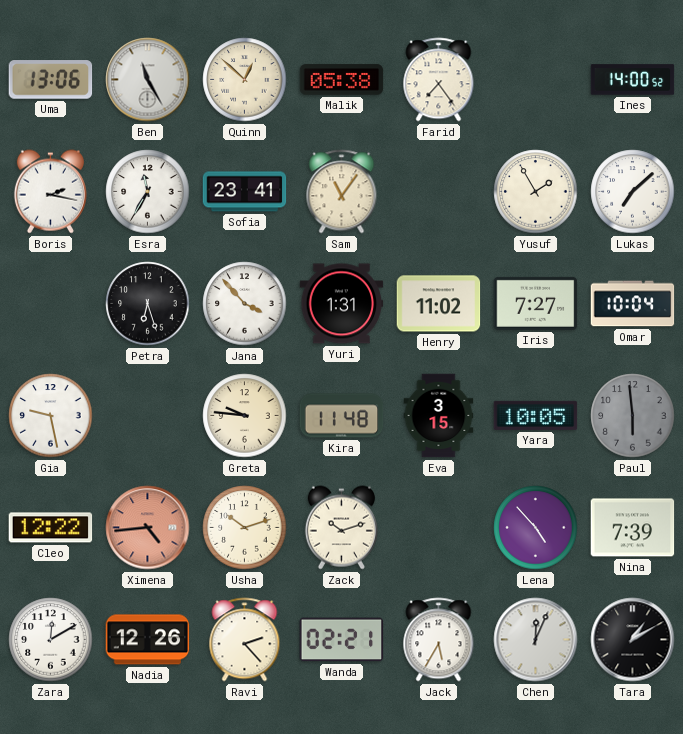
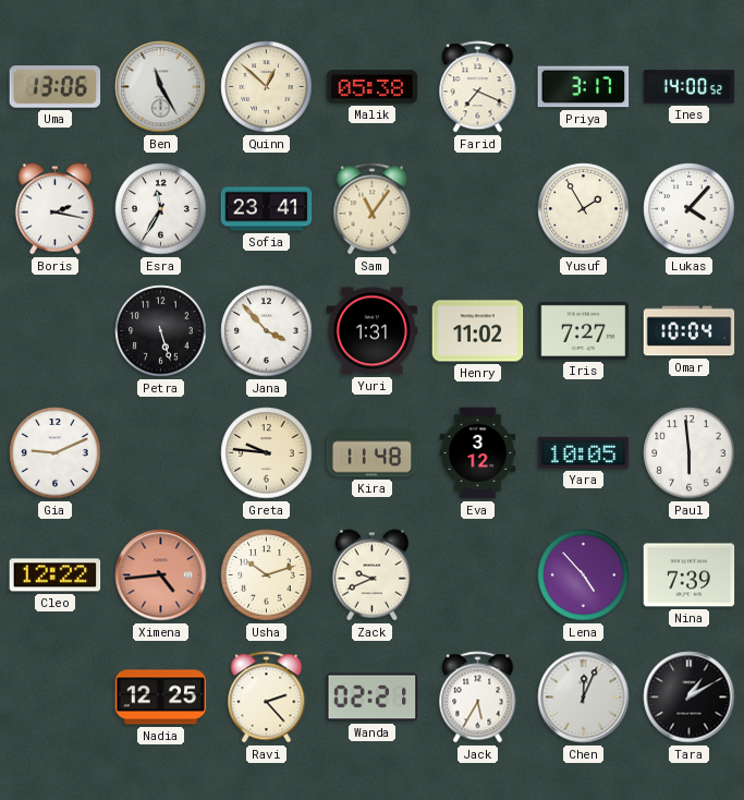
Farid: 7:24 -> 7:19 (478, 87)
Priya: none -> 3:17 (584, 87)
Lukas: 7:08 -> 4:07 (690, 209)
Petra: 6:27 -> 5:27 (161, 331)
Gia: 9:28 -> 9:11 (56, 453)
Eva: 3:15 -> 3:12 (478, 453)
Paul dial: grey -> white (690, 453)
Zack: 10:12 -> 9:41 (371, 575)
Zara: 12:10 -> none (51, 640)
Nadia: 12:26 -> 12:25 (161, 698)
